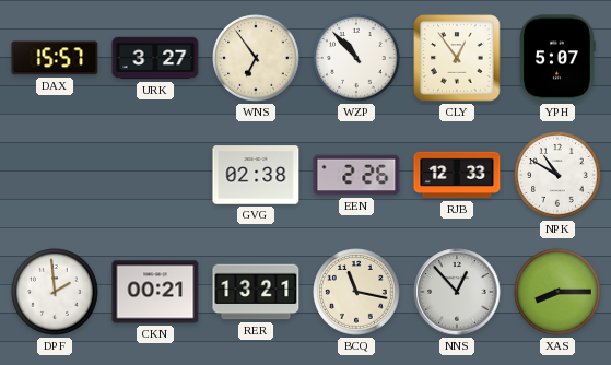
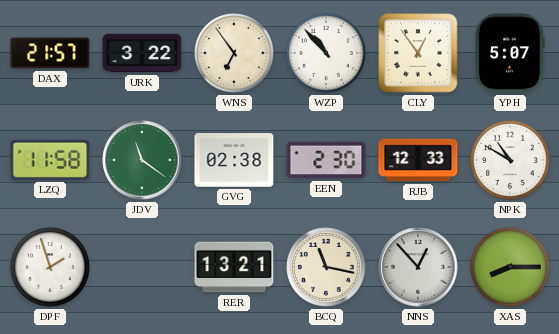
DAX: 15:57 -> 21:57 (50, 53)
URK: 3:27 -> 3:22 (142, 53)
LZQ: none -> 11:58 (50, 160)
JDV: none -> 11:21 (142, 160)
EEN: 2:26 -> 2:30 (326, 160)
DPF: 1:59 -> 1:57 (50, 267)
CKN: 00:21 -> none (155, 292)
